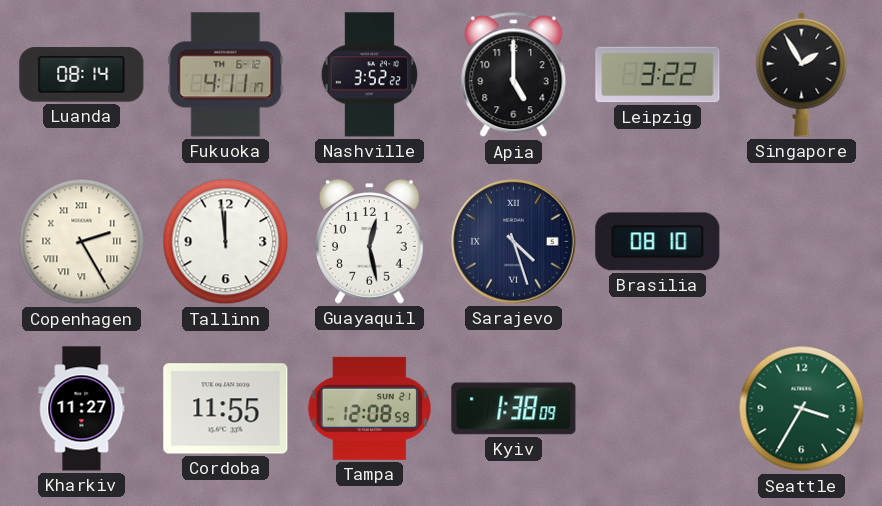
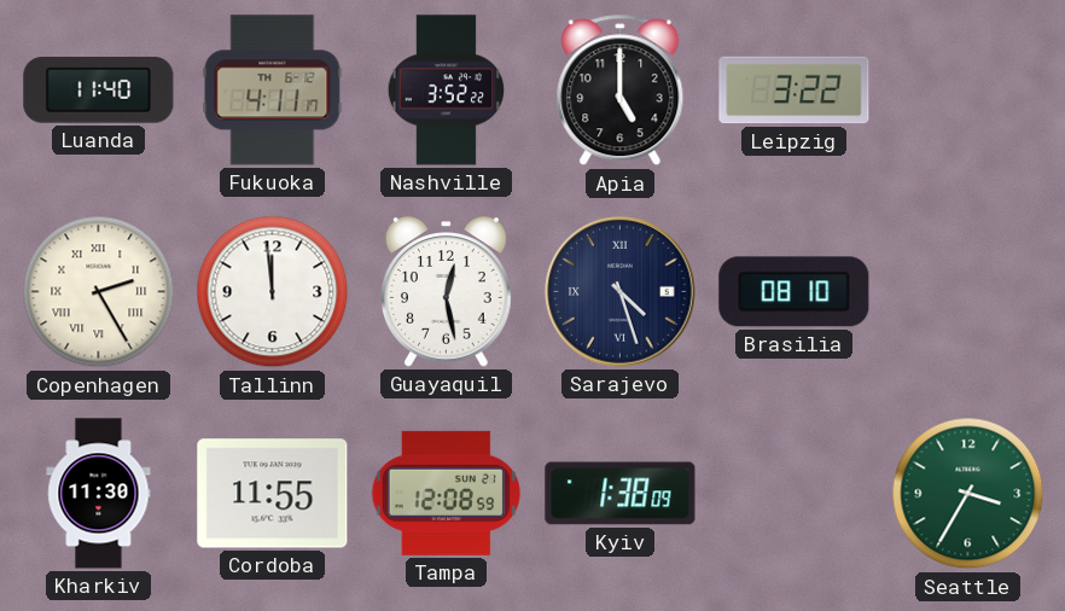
Luanda: 08:14 -> 11:40 (99, 91)
Singapore: 1:55 -> none (802, 74)
Kharkiv: 11:27 -> 11:30 (99, 494)
